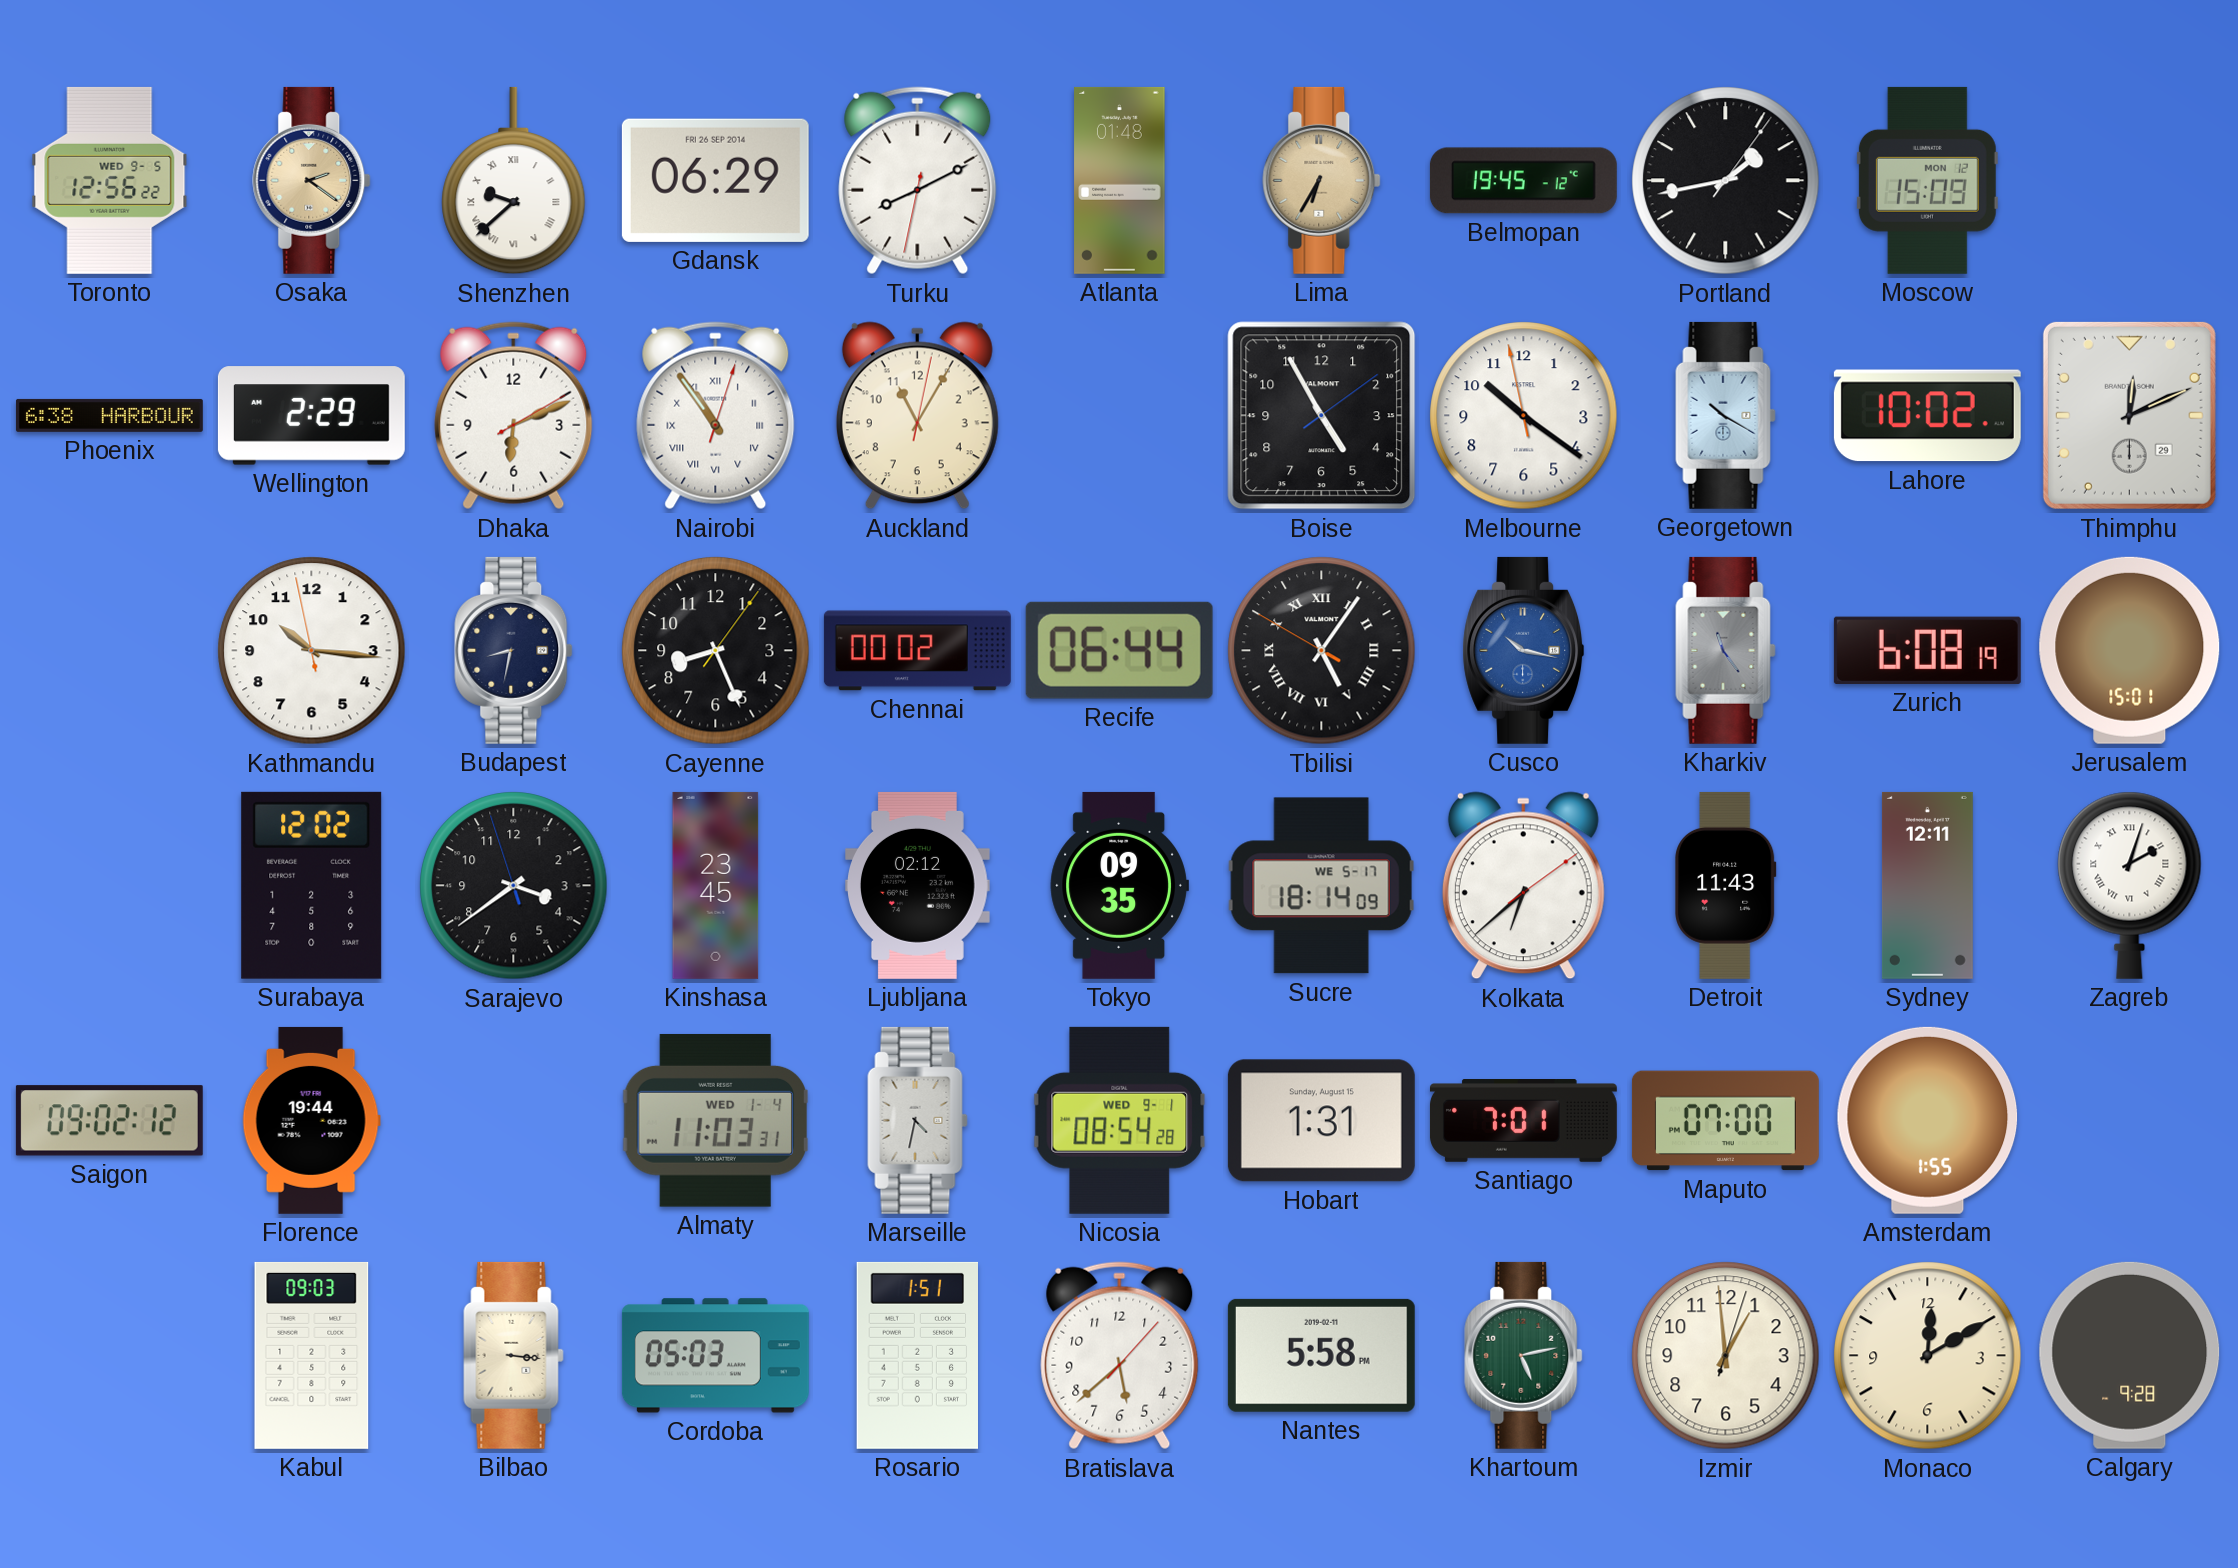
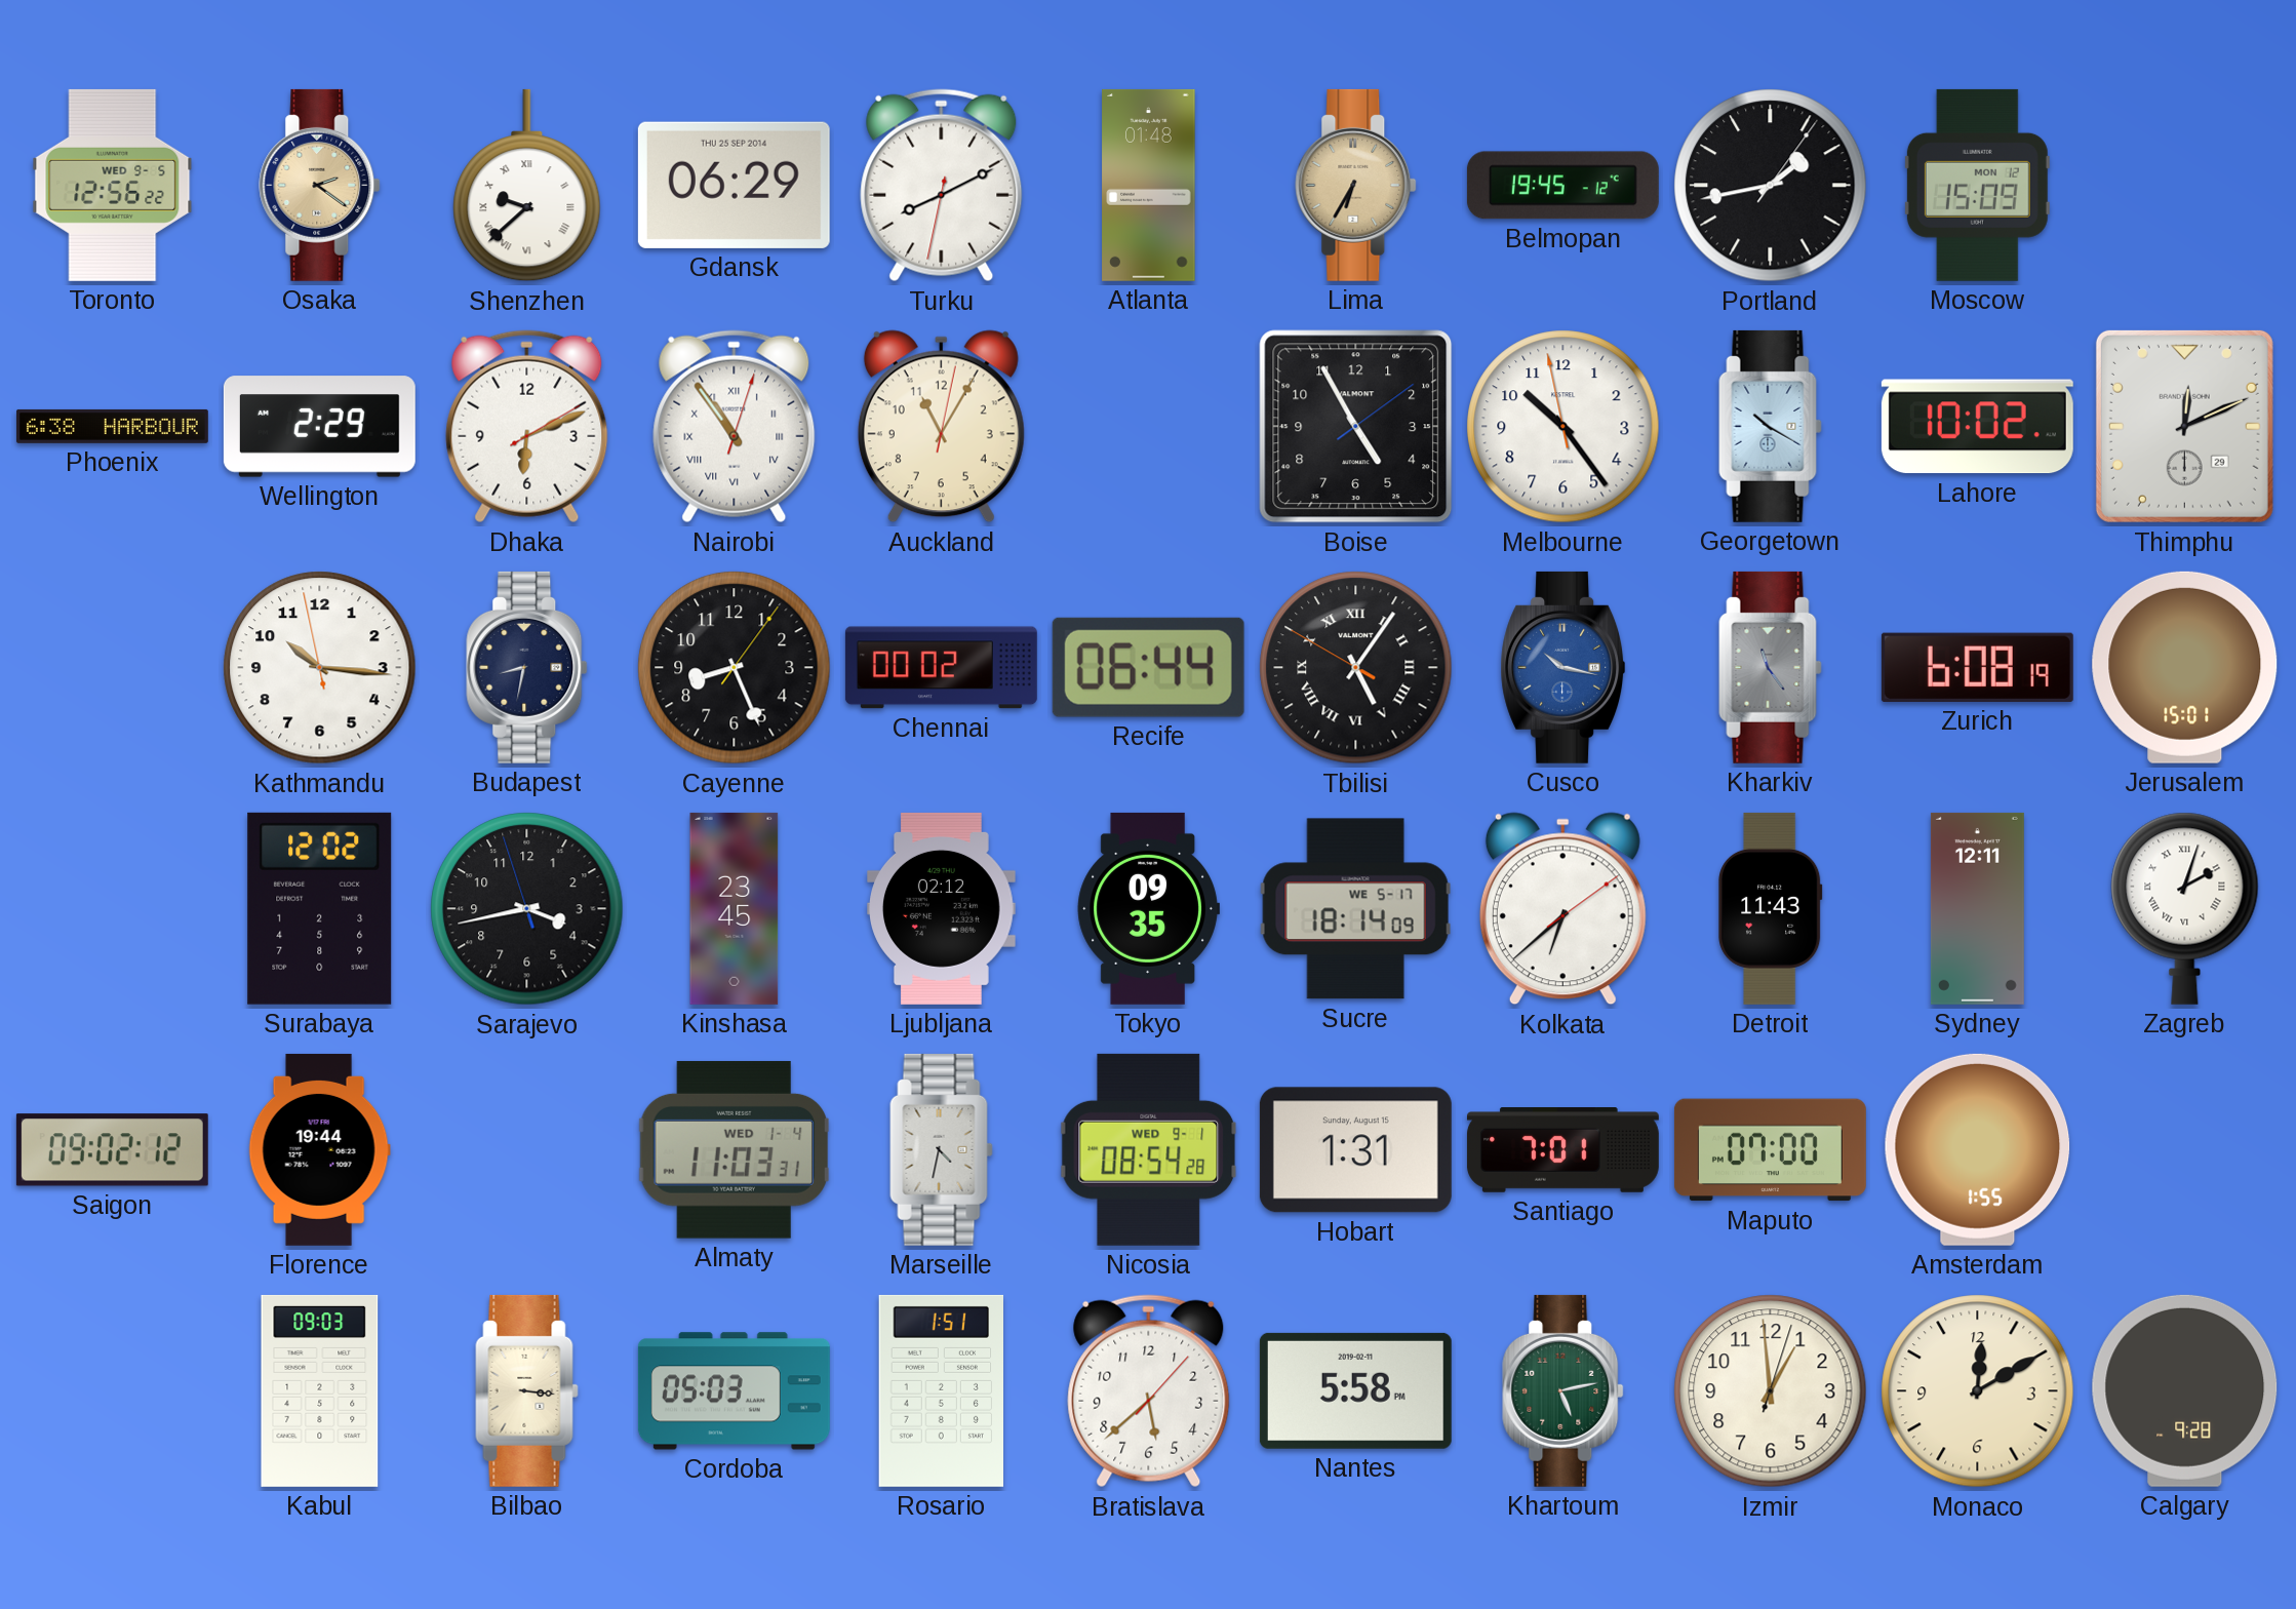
Gdansk date: FRI 26 SEP 2014 -> THU 25 SEP 2014 (734, 185)
Melbourne: 10:20 -> 10:23 (1563, 427)
Sarajevo: 3:38 -> 3:42 (527, 909)
